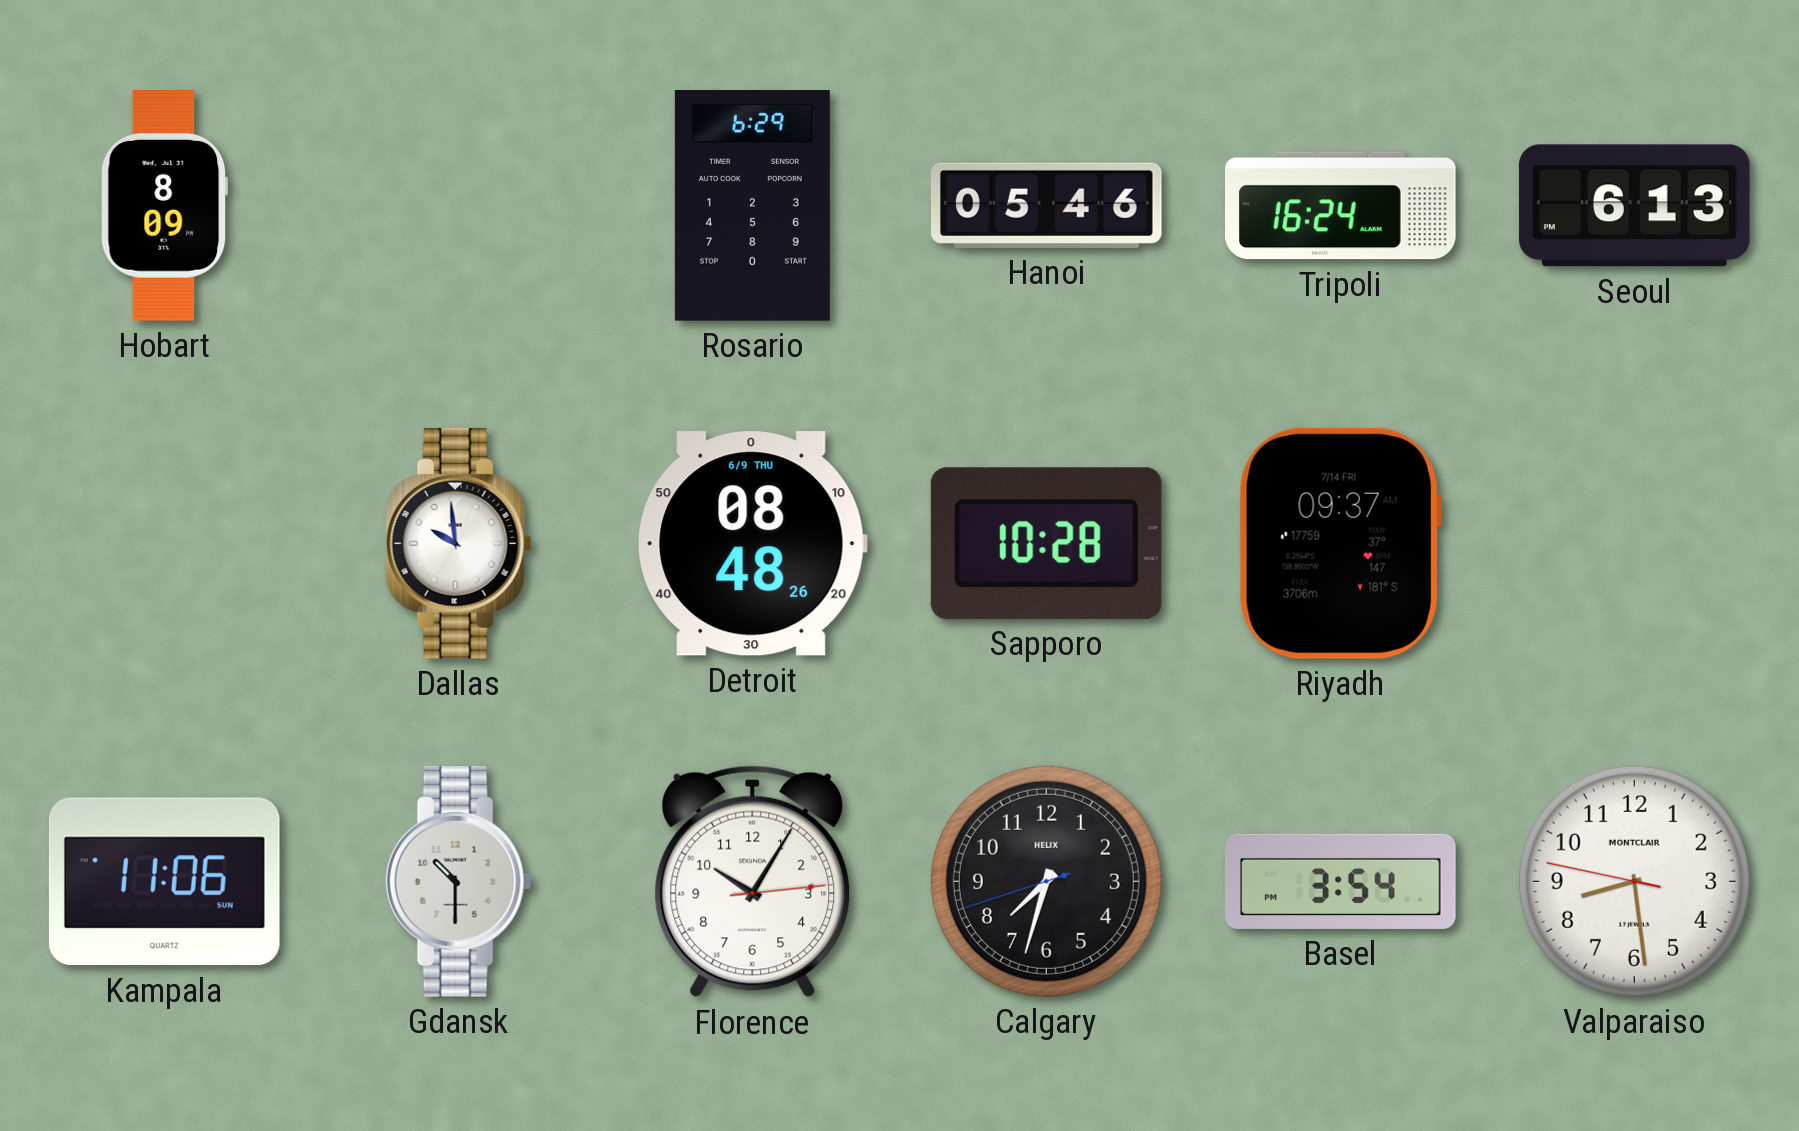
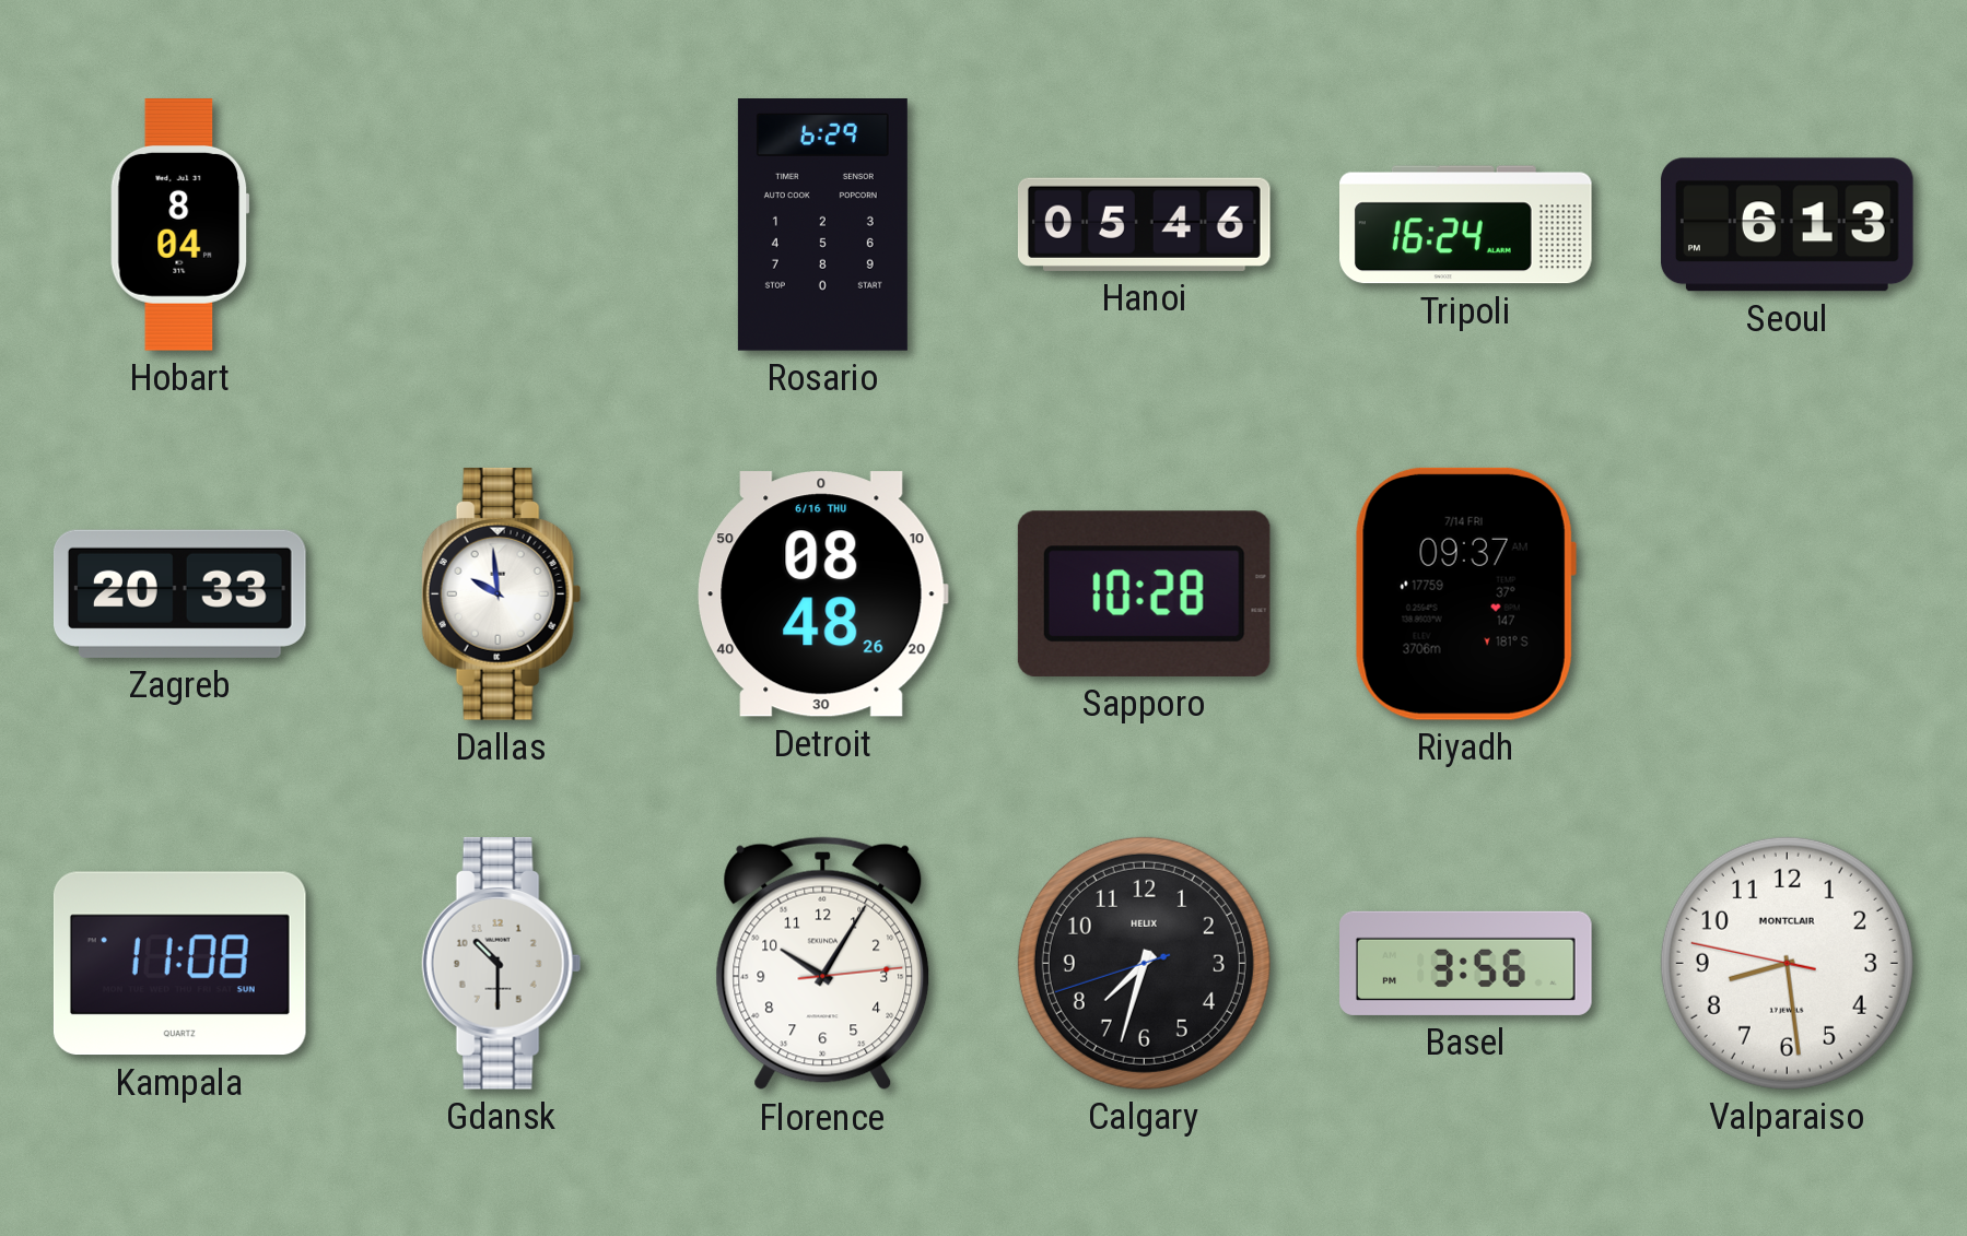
Hobart: 8:09 -> 8:04 (179, 225)
Zagreb: none -> 20:33 (179, 593)
Detroit date: 6/9 THU -> 6/16 THU (822, 595)
Kampala: 11:06 -> 11:08 (179, 964)
Basel: 3:54 -> 3:56 (1466, 963)
